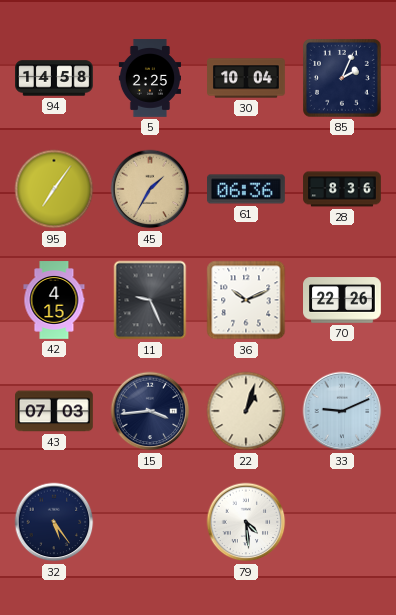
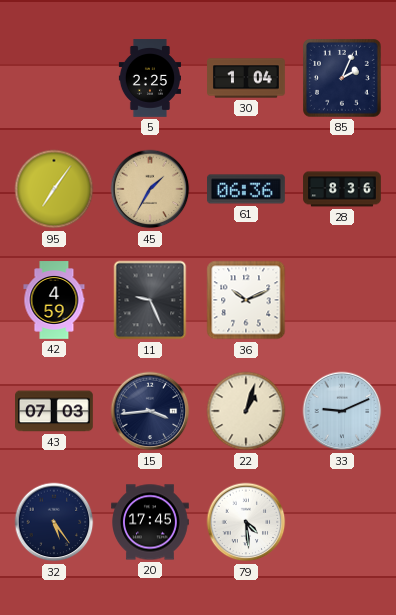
94: 14:58 -> none (54, 78)
30: 10:04 -> 1:04 (246, 78)
42: 4:15 -> 4:59 (54, 300)
70: 22:26 -> none (343, 300)
20: none -> 17:45 (151, 522)
